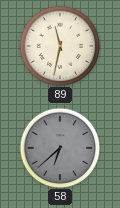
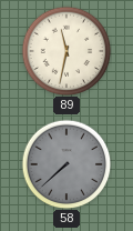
58: 6:38 -> 7:38 (66, 164)
